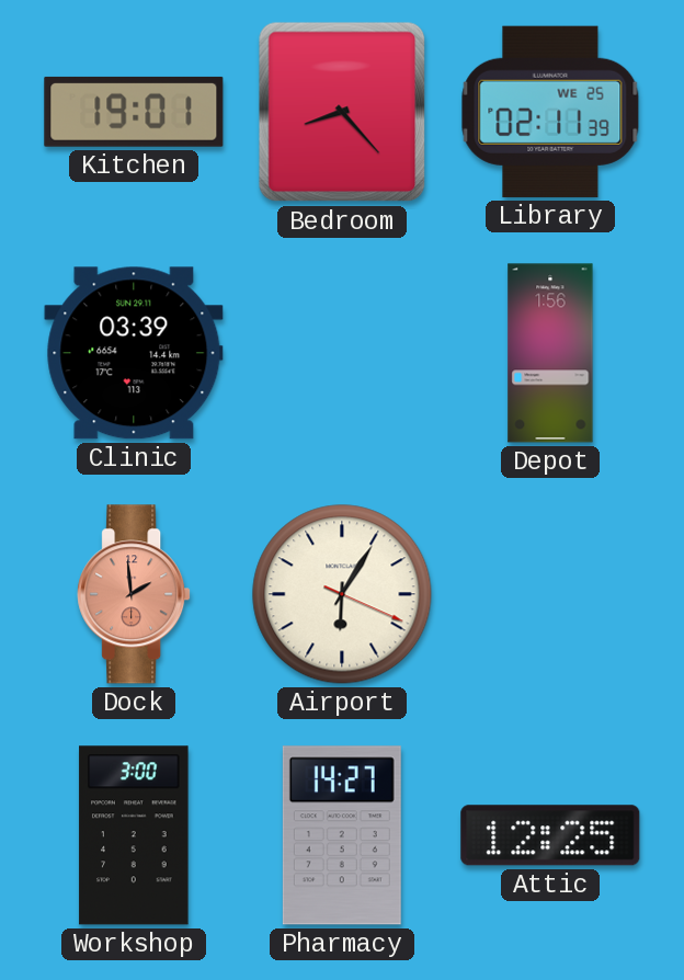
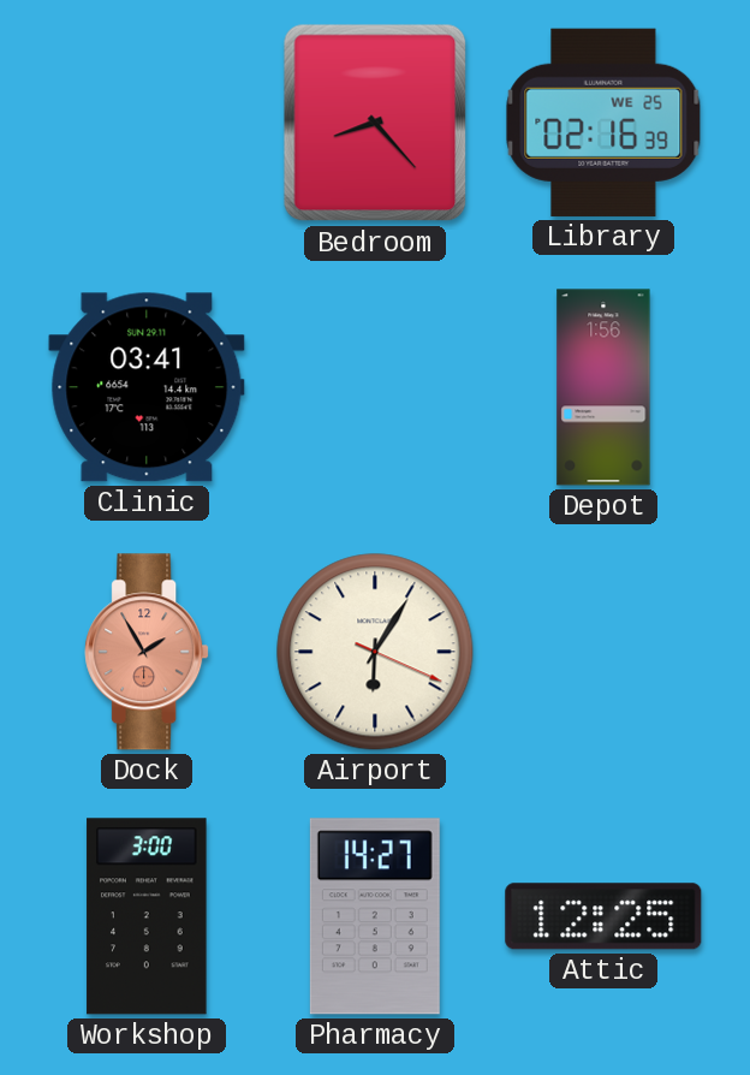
Kitchen: 19:01 -> none (134, 112)
Library: 02:11 -> 02:16 (603, 123)
Clinic: 03:39 -> 03:41 (147, 387)
Dock: 1:59 -> 1:55 (147, 652)
